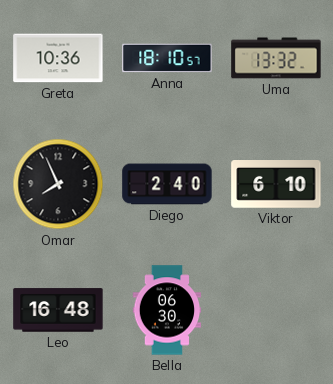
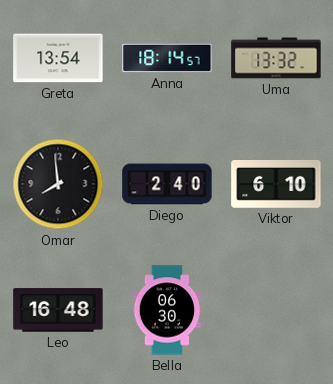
Greta: 10:36 -> 13:54 (58, 58)
Anna: 18:10 -> 18:14 (167, 58)
Omar: 7:56 -> 7:59 (58, 184)
